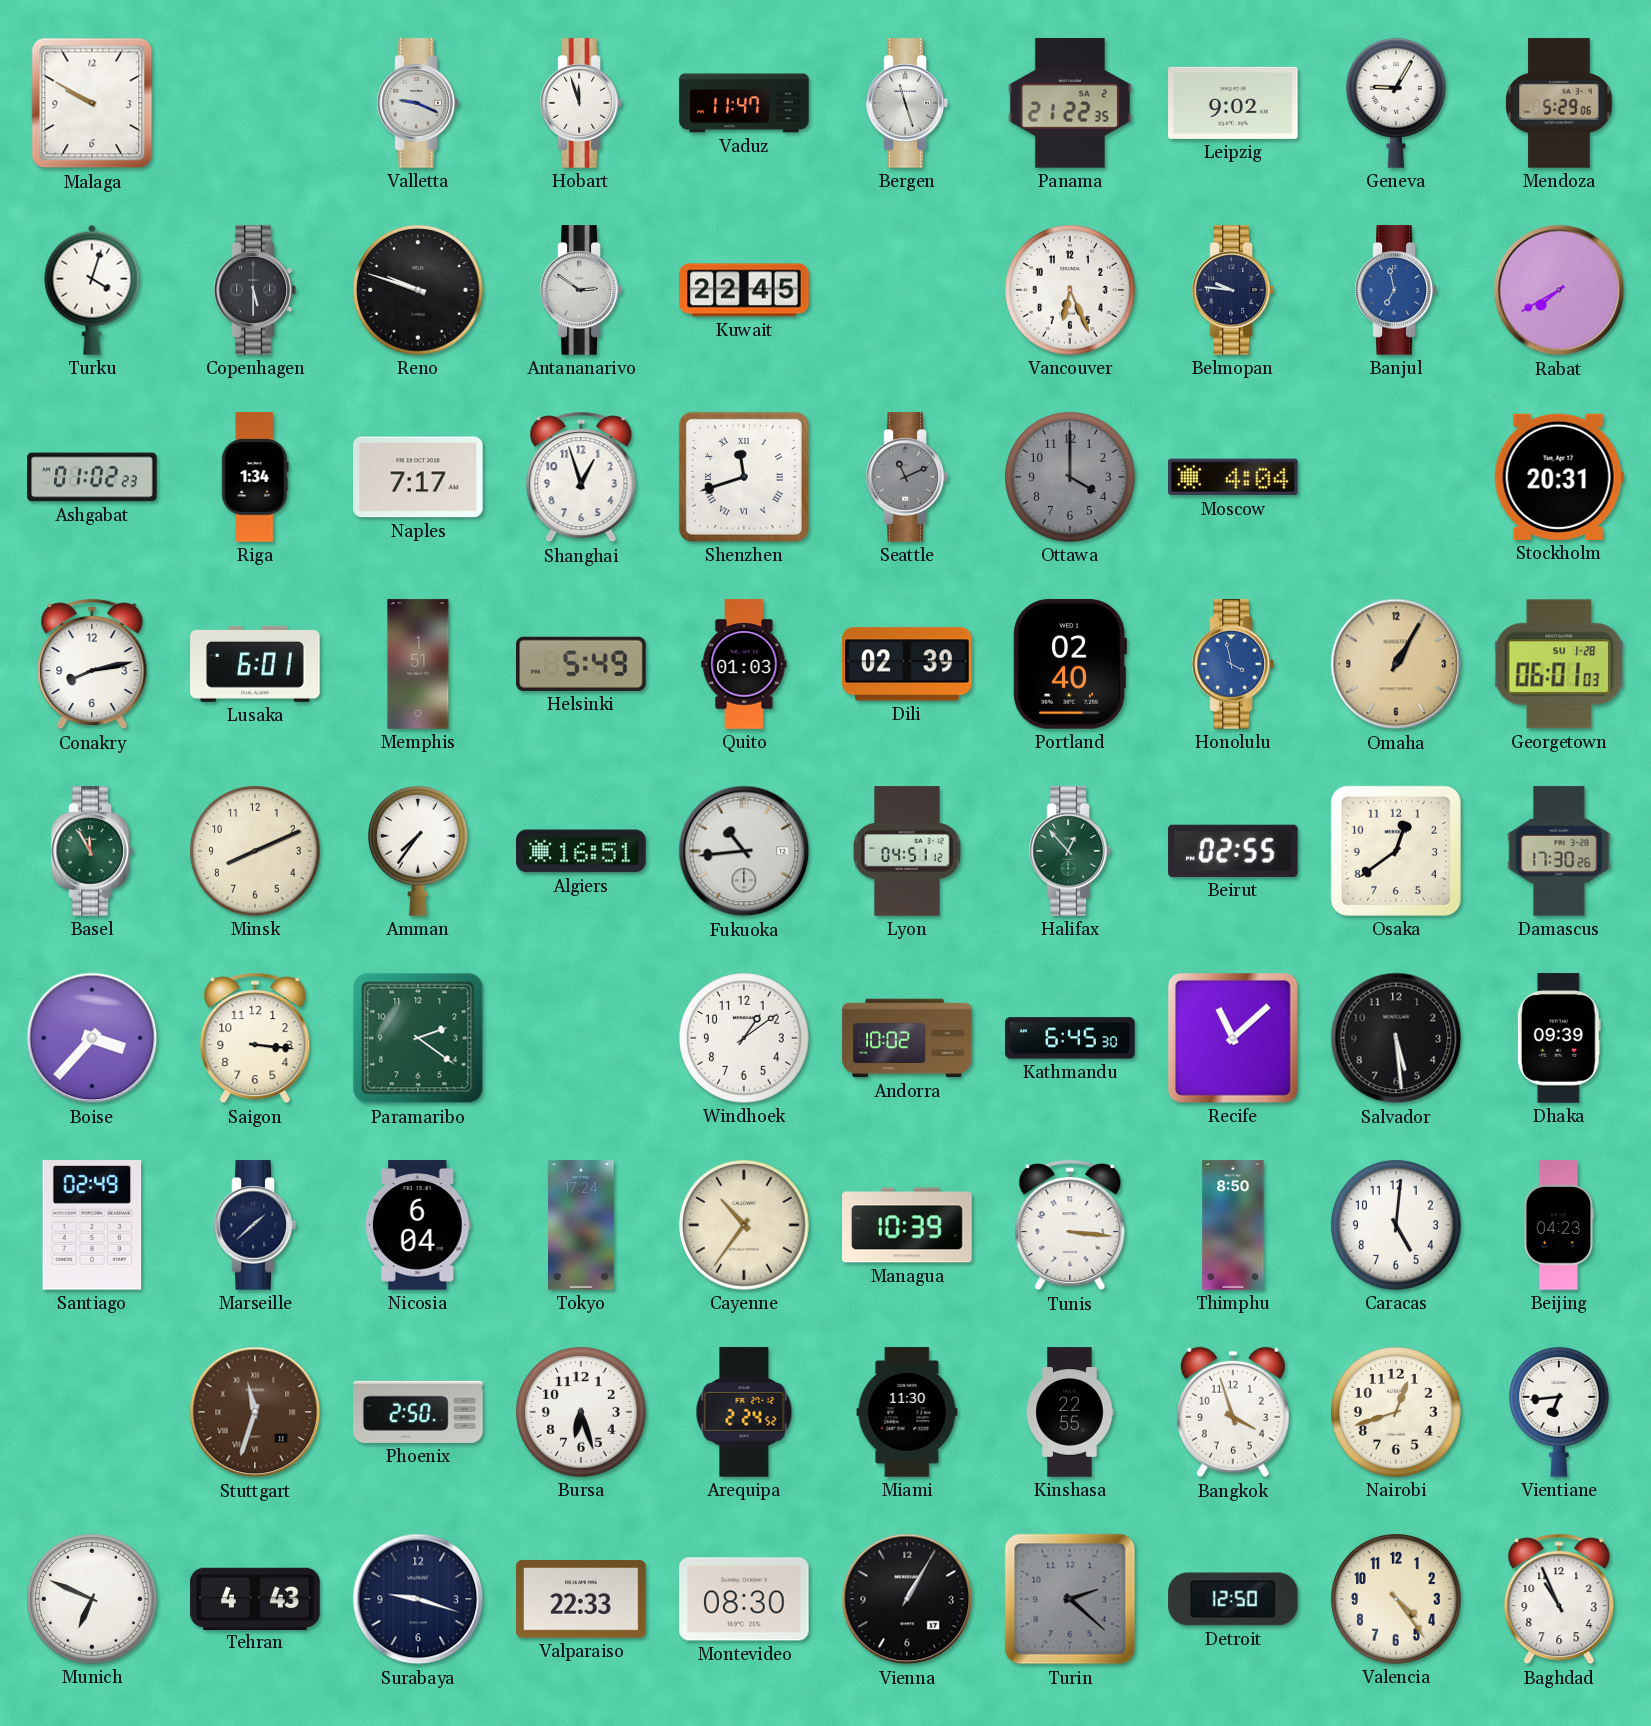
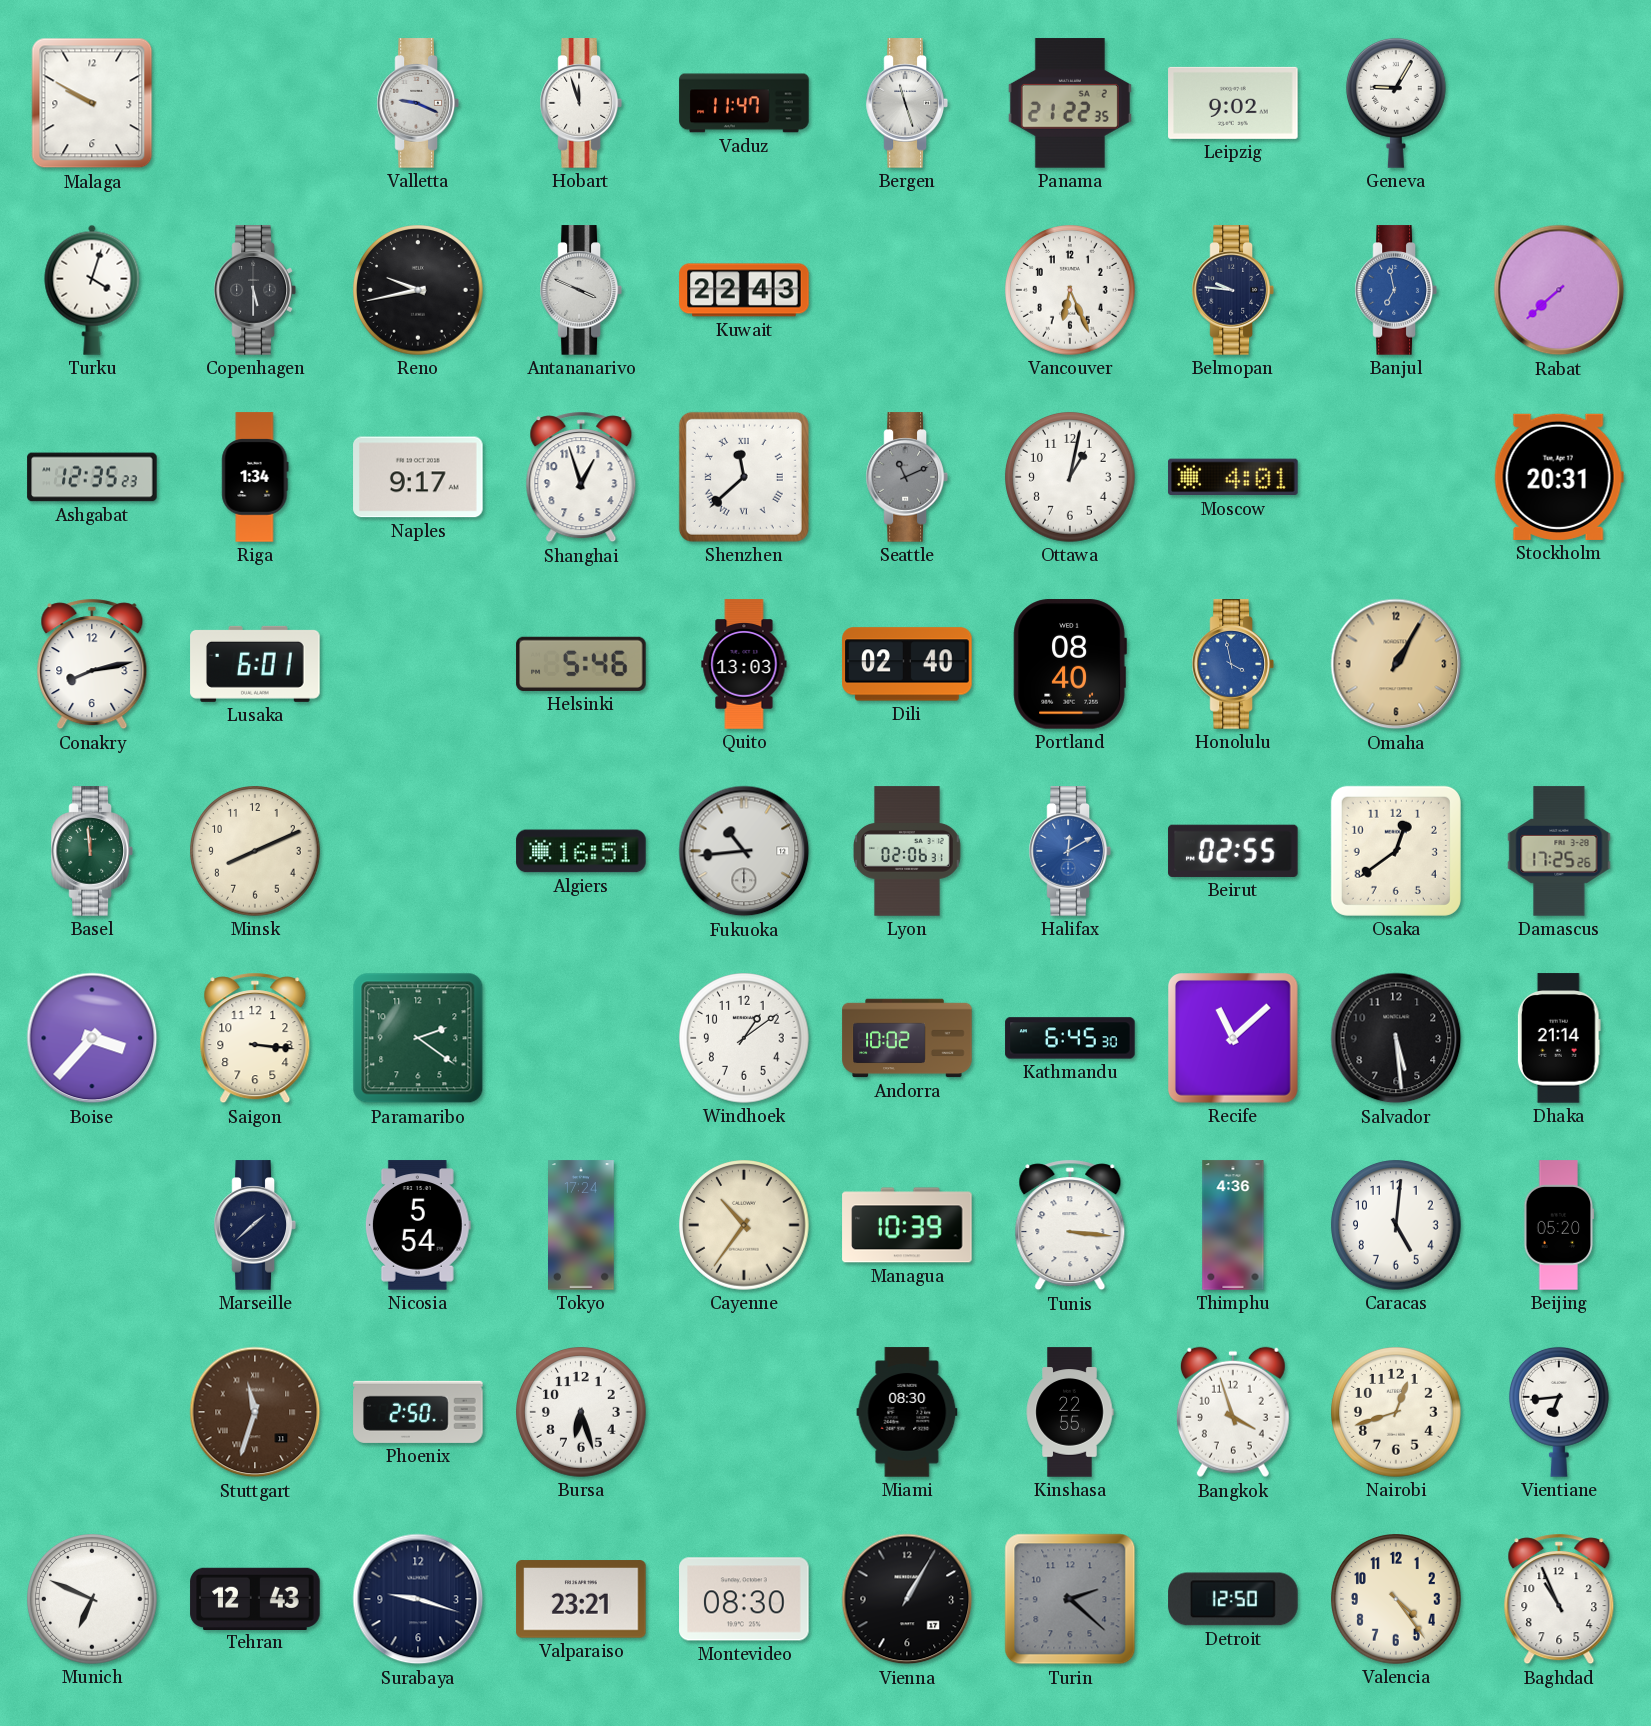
Mendoza: 5:29 -> none (1559, 103)
Reno: 9:48 -> 9:43 (419, 291)
Antananarivo: 2:51 -> 3:49 (581, 290)
Kuwait: 22:45 -> 22:43 (744, 290)
Rabat: 7:40 -> 7:38 (1559, 290)
Ashgabat: 01:02 -> 12:35 (92, 477)
Naples: 7:17 -> 9:17 (418, 477)
Shenzhen: 11:42 -> 11:38 (744, 477)
Ottawa: 4:00 -> 1:02 (1071, 478)
Ottawa dial: grey -> white (1071, 478)
Moscow: 4:04 -> 4:01 (1233, 477)
Memphis: 1:51 -> none (418, 664)
Helsinki: 5:49 -> 5:46 (581, 664)
Quito: 01:03 -> 13:03 (744, 664)
Dili: 02:39 -> 02:40 (907, 664)
Portland: 02:40 -> 08:40 (1070, 664)
Georgetown: 06:01 -> none (1559, 664)
Basel: 11:55 -> 11:59 (92, 851)
Amman: 7:36 -> none (418, 851)
Lyon: 04:51 -> 02:06 (907, 851)
Halifax: 12:53 -> 12:10 (1070, 851)
Halifax dial: green -> blue (1070, 851)
Damascus: 17:30 -> 17:25 (1559, 851)
Dhaka: 09:39 -> 21:14 (1559, 1038)
Santiago: 02:49 -> none (92, 1225)
Nicosia: 6:04 -> 5:54 (418, 1225)
Thimphu: 8:50 -> 4:36 (1233, 1225)
Beijing: 04:23 -> 05:20 (1559, 1225)
Arequipa: 2:24 -> none (744, 1412)
Miami: 11:30 -> 08:30 (907, 1412)
Tehran: 4:43 -> 12:43 (255, 1598)
Valparaiso: 22:33 -> 23:21 (581, 1599)
